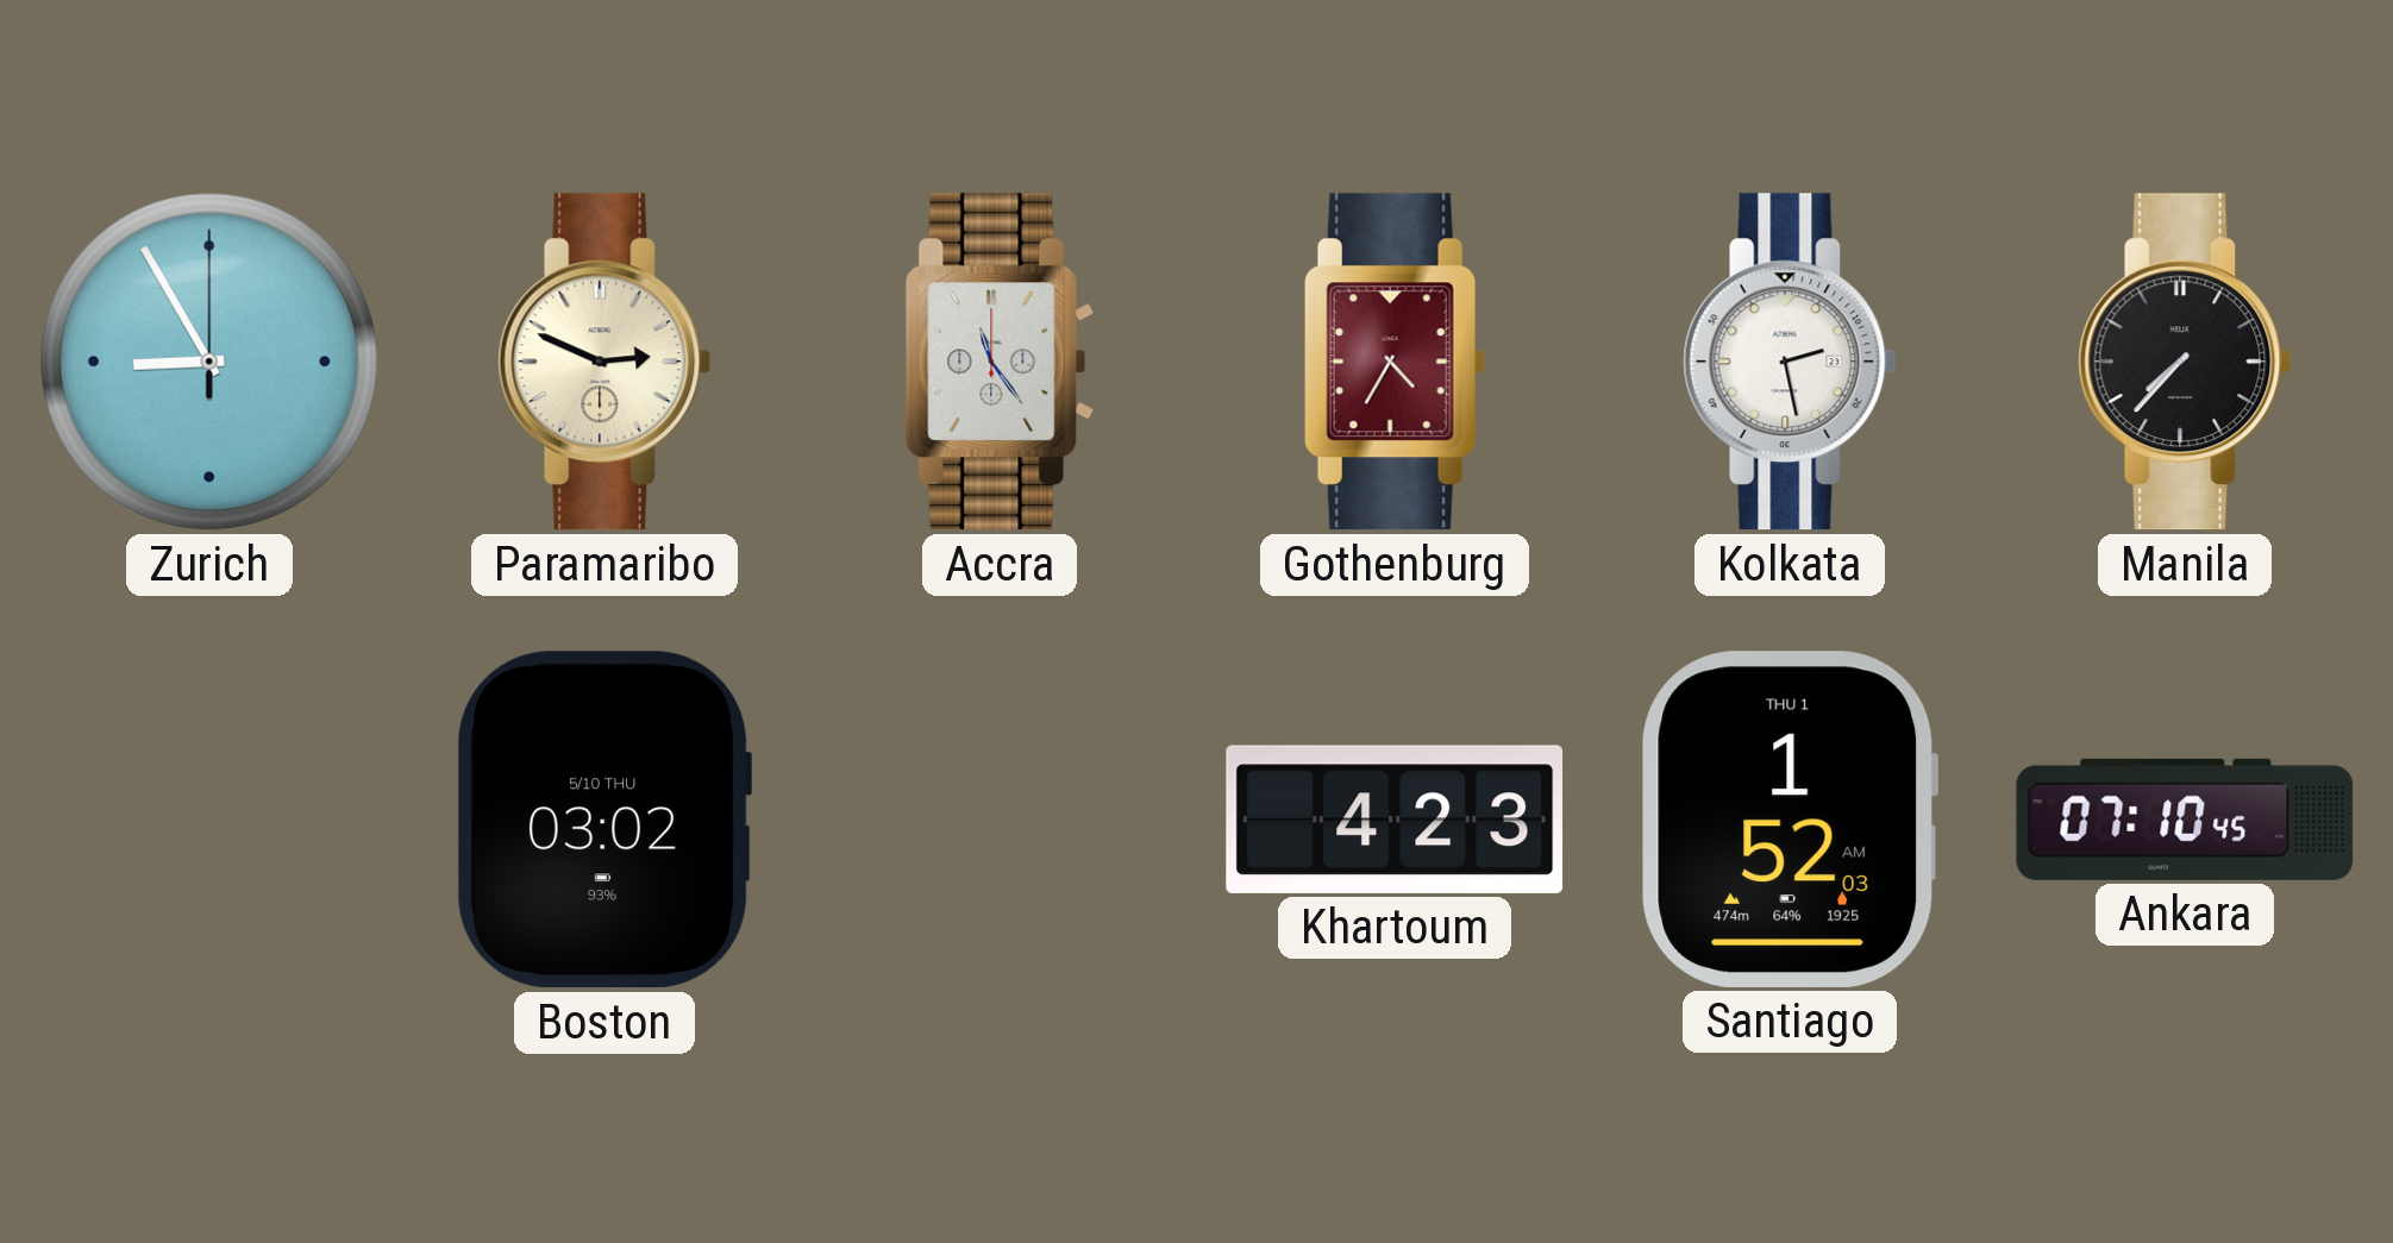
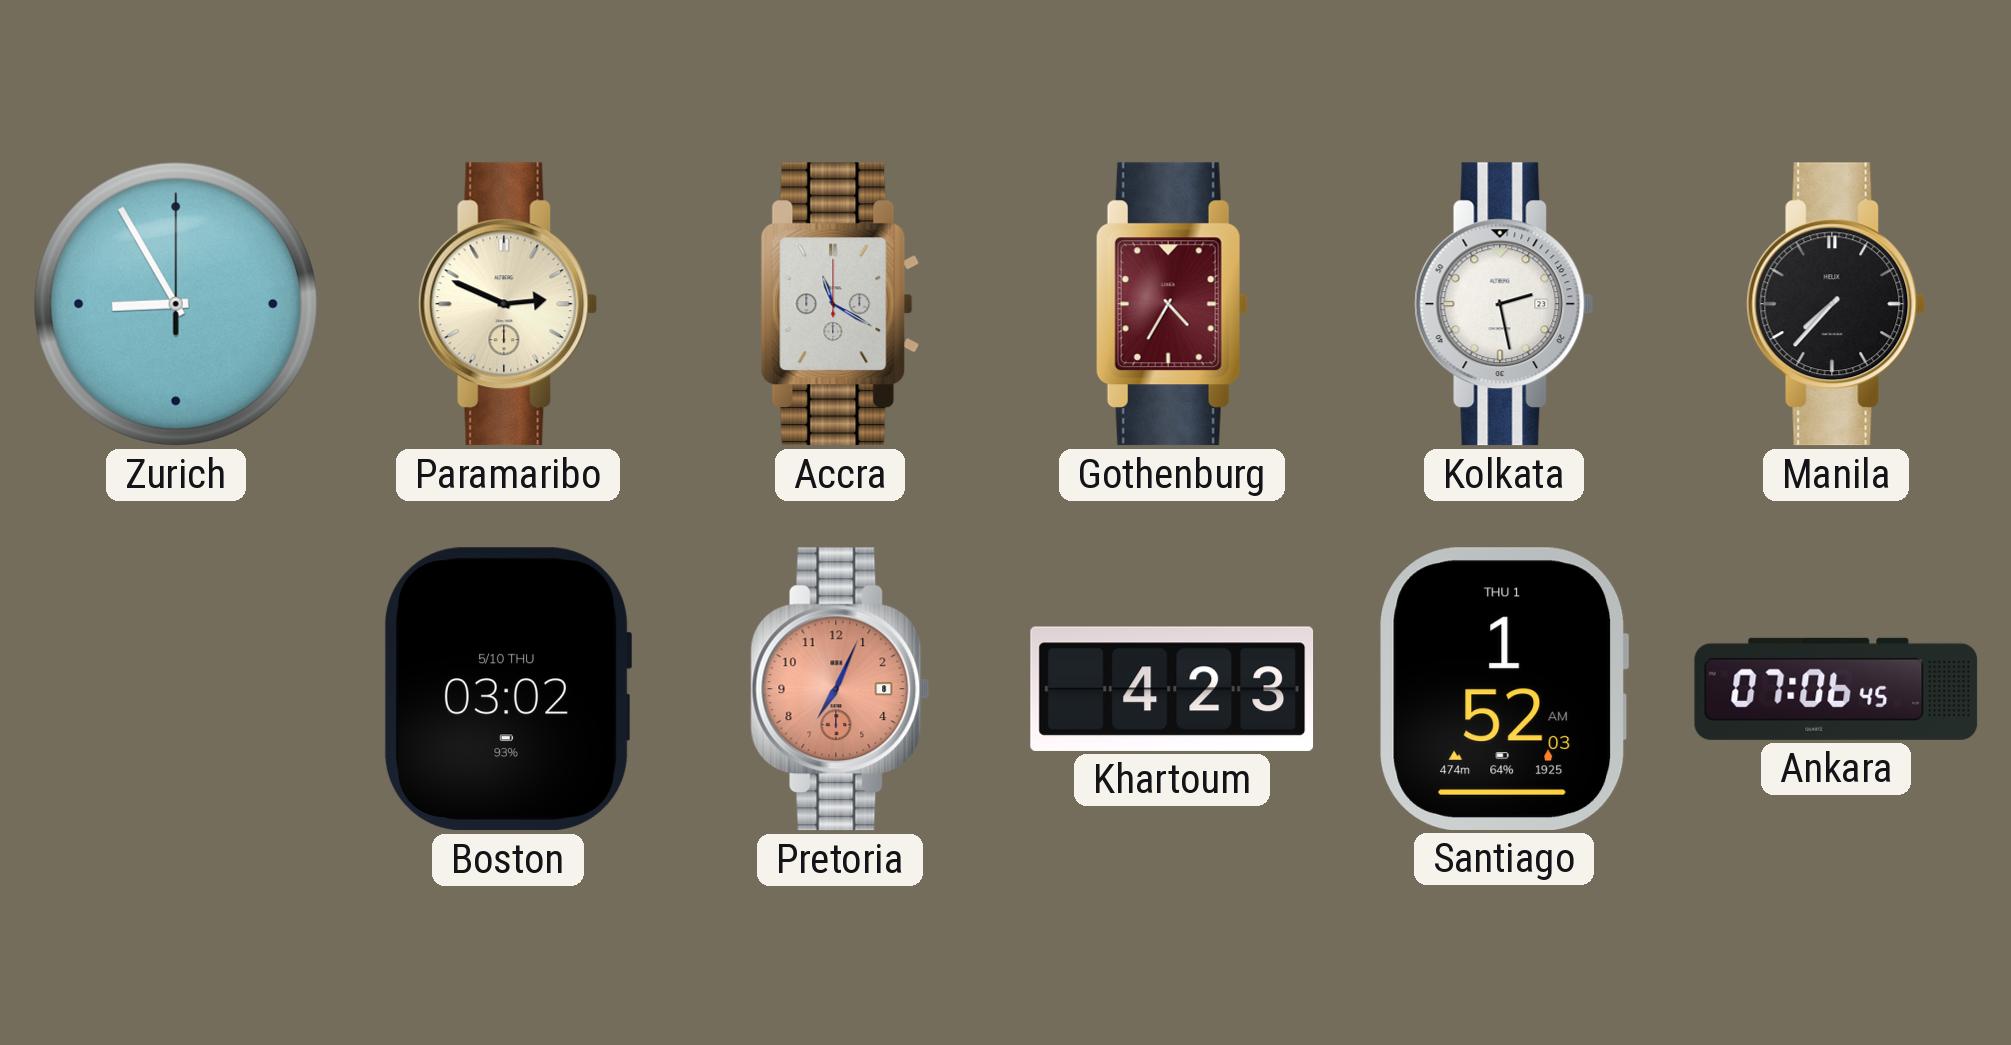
Accra: 11:24 -> 11:20 (840, 304)
Pretoria: none -> 7:04 (840, 689)
Ankara: 07:10 -> 07:06 (1836, 689)
